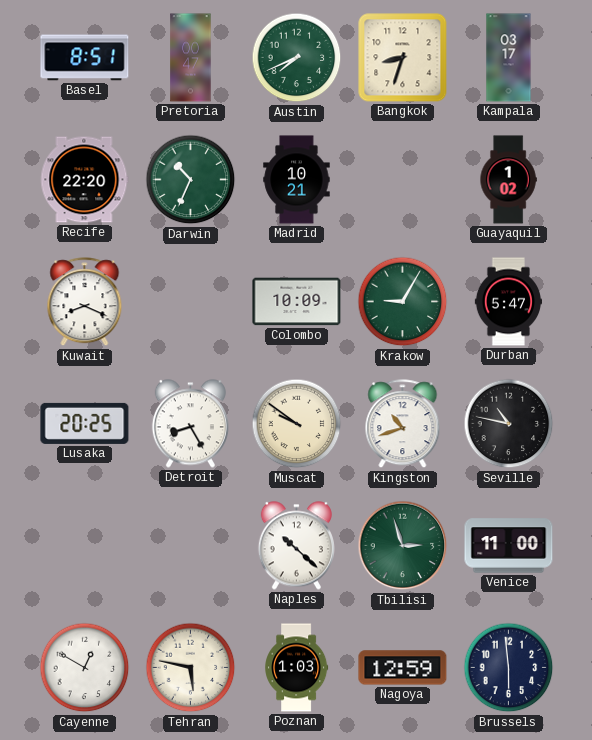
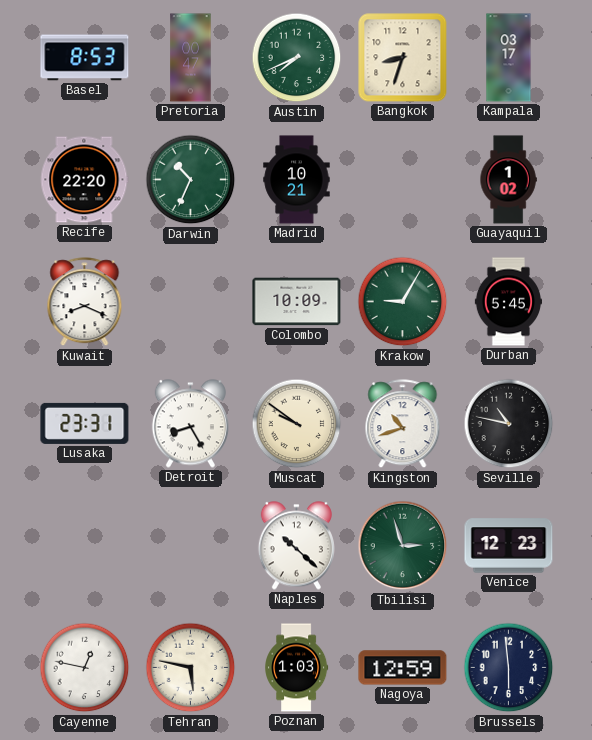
Basel: 8:51 -> 8:53 (85, 58)
Durban: 5:47 -> 5:45 (508, 302)
Lusaka: 20:25 -> 23:31 (85, 423)
Venice: 11:00 -> 12:23 (509, 546)
Cayenne: 12:50 -> 12:47 (85, 668)
